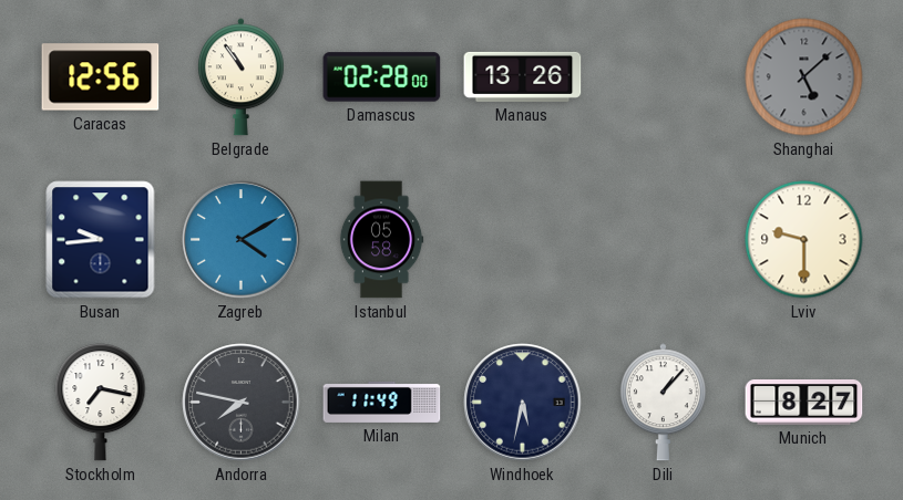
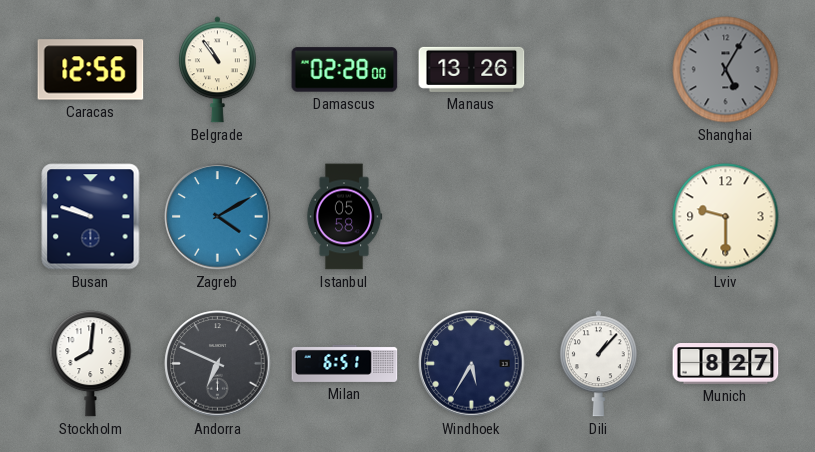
Shanghai: 5:08 -> 5:05 (726, 70)
Busan: 9:44 -> 9:48 (91, 217)
Stockholm: 7:17 -> 8:01 (91, 364)
Andorra: 7:47 -> 6:49 (218, 364)
Milan: 11:49 -> 6:51 (345, 363)
Windhoek: 5:32 -> 5:35 (472, 364)
